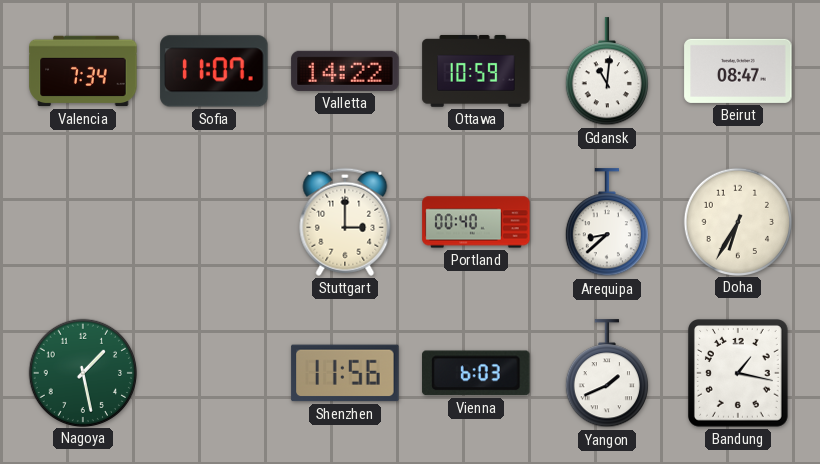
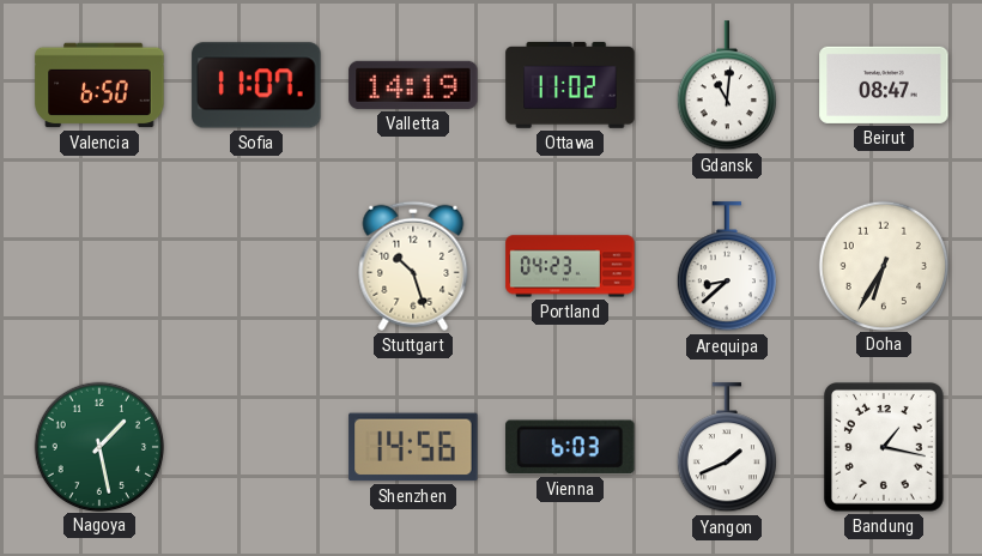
Valencia: 7:34 -> 6:50 (99, 85)
Valletta: 14:22 -> 14:19 (413, 85)
Ottawa: 10:59 -> 11:02 (570, 85)
Stuttgart: 3:00 -> 10:27 (413, 266)
Portland: 00:40 -> 04:23 (570, 266)
Shenzhen: 11:56 -> 14:56 (413, 447)
